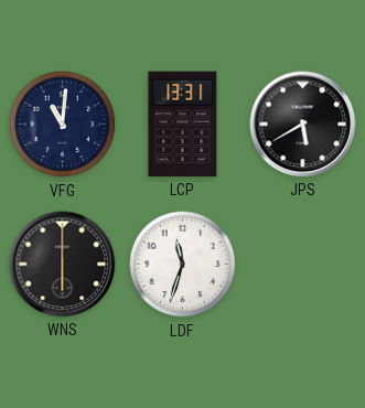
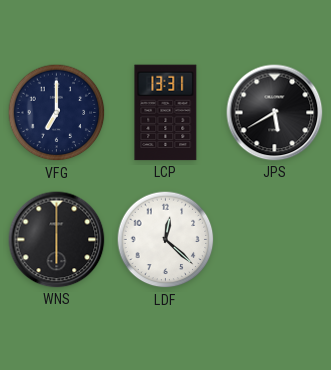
VFG: 11:01 -> 7:00 (57, 113)
LDF: 11:33 -> 12:22 (166, 240)
